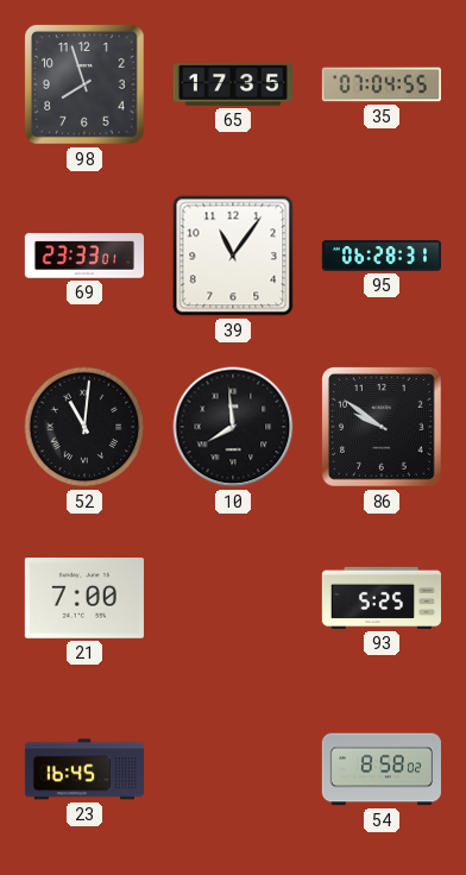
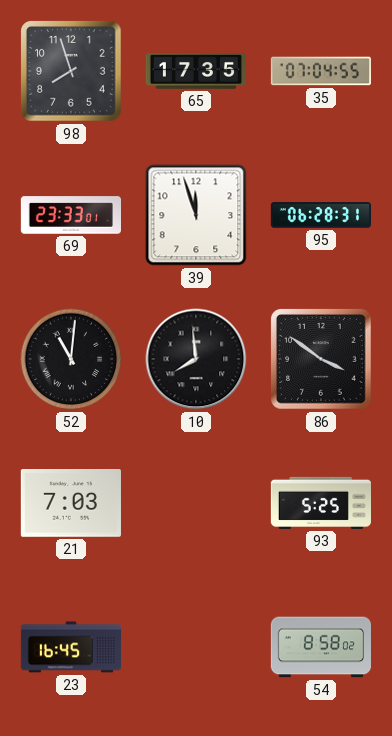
39: 11:06 -> 11:57 (196, 215)
86: 9:51 -> 3:51 (322, 360)
21: 7:00 -> 7:03 (71, 504)
